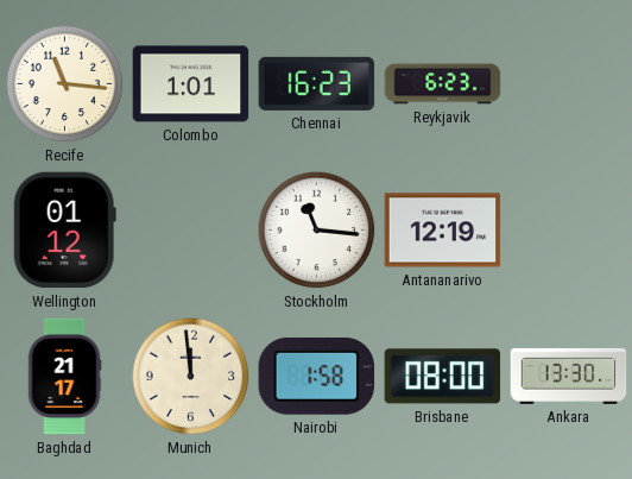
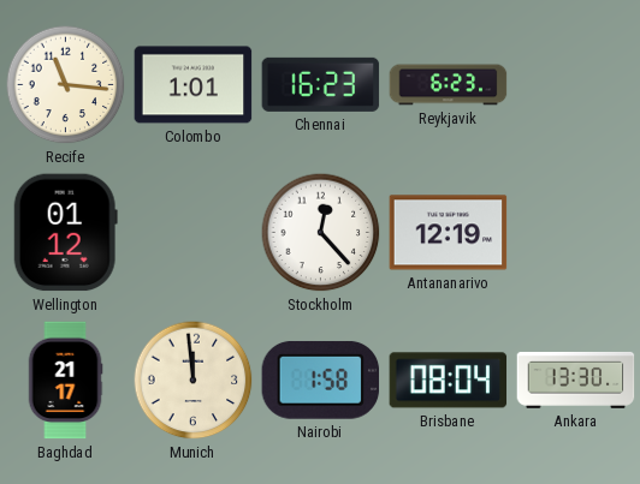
Stockholm: 11:16 -> 12:23 (321, 233)
Brisbane: 08:00 -> 08:04 (449, 381)
